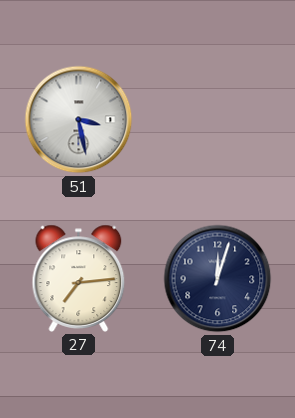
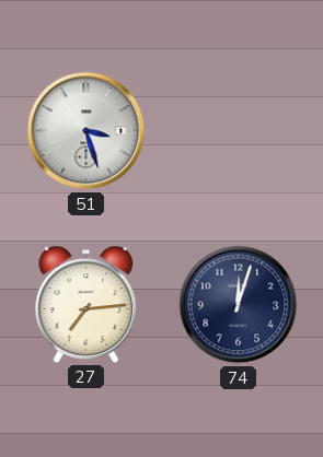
51: 3:28 -> 3:27 (86, 131)
